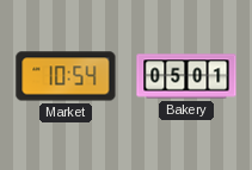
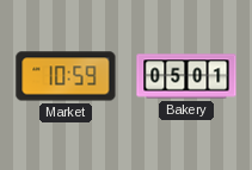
Market: 10:54 -> 10:59 (66, 76)
